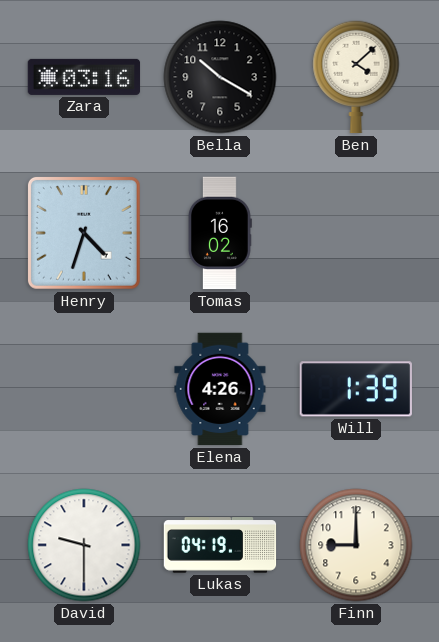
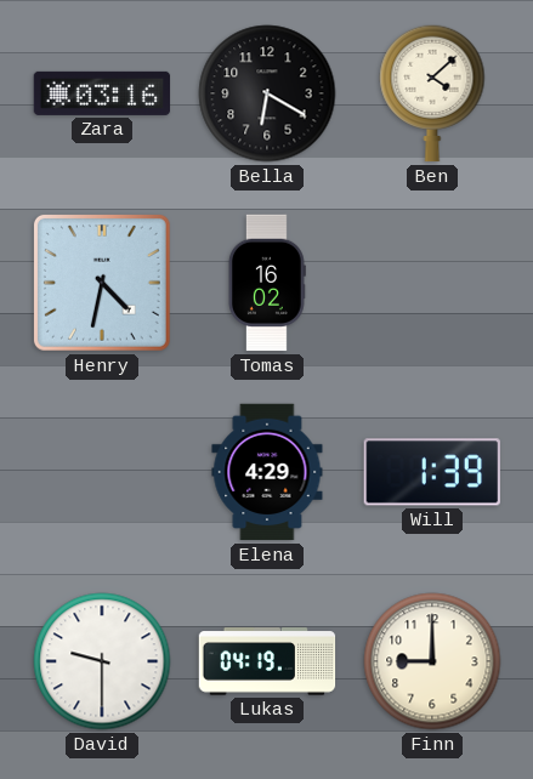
Bella: 10:20 -> 6:20 (267, 93)
Henry: 4:33 -> 4:32 (102, 283)
Elena: 4:26 -> 4:29 (267, 472)
